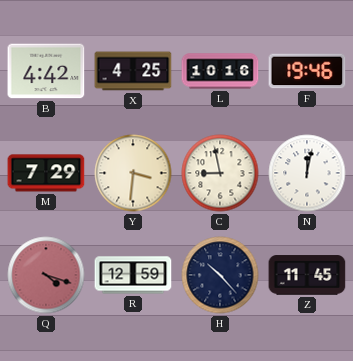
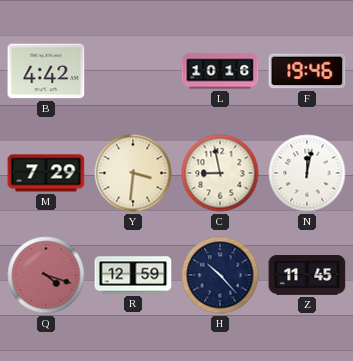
X: 4:25 -> none (133, 71)
